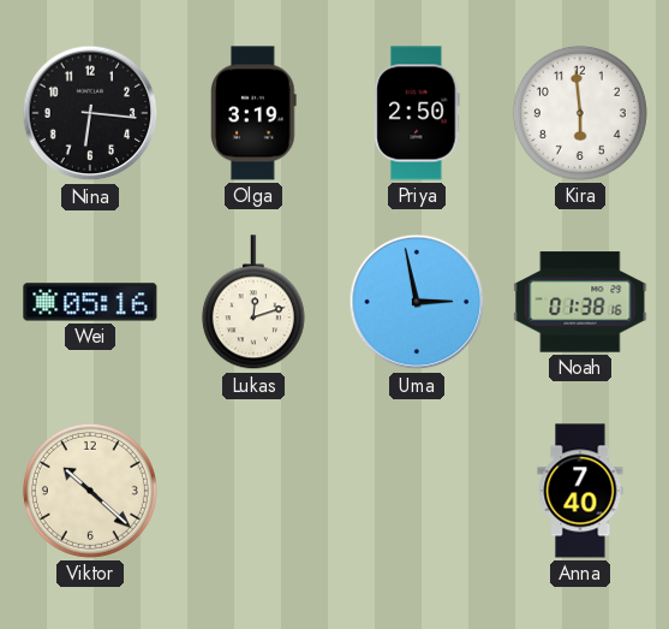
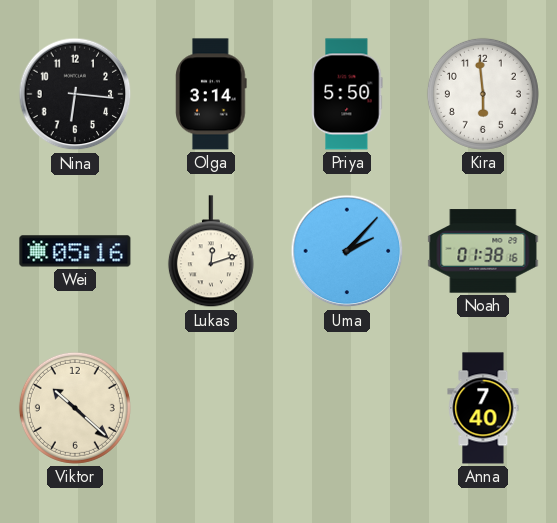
Olga: 3:19 -> 3:14 (211, 94)
Priya: 2:50 -> 5:50 (347, 94)
Uma: 2:58 -> 2:07 (347, 251)
